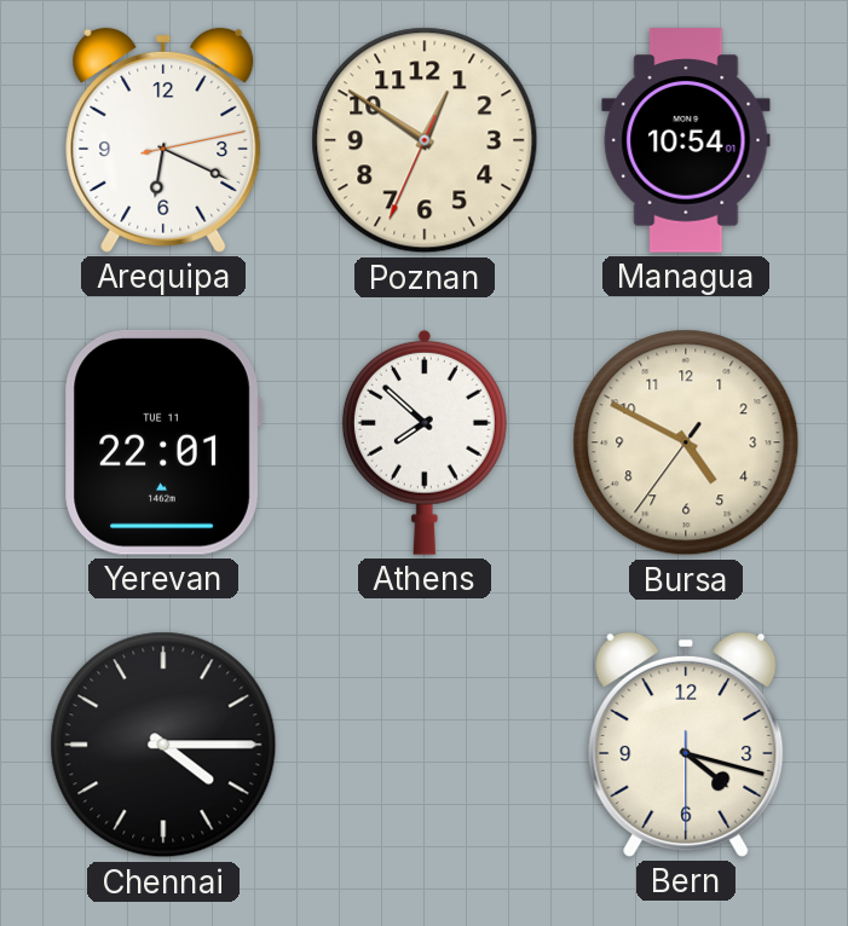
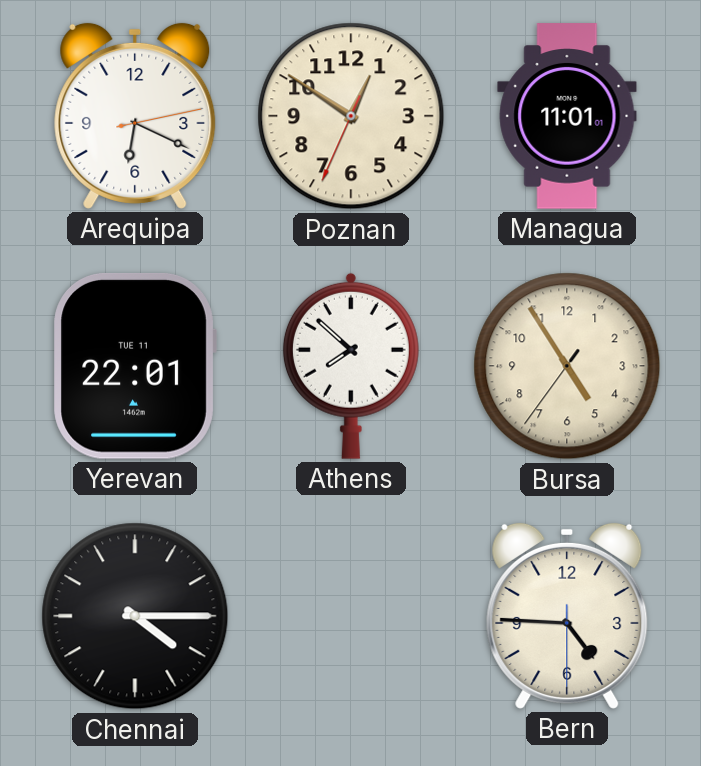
Managua: 10:54 -> 11:01 (567, 116)
Bursa: 4:49 -> 4:54 (567, 366)
Bern: 4:17 -> 4:45 (567, 616)
